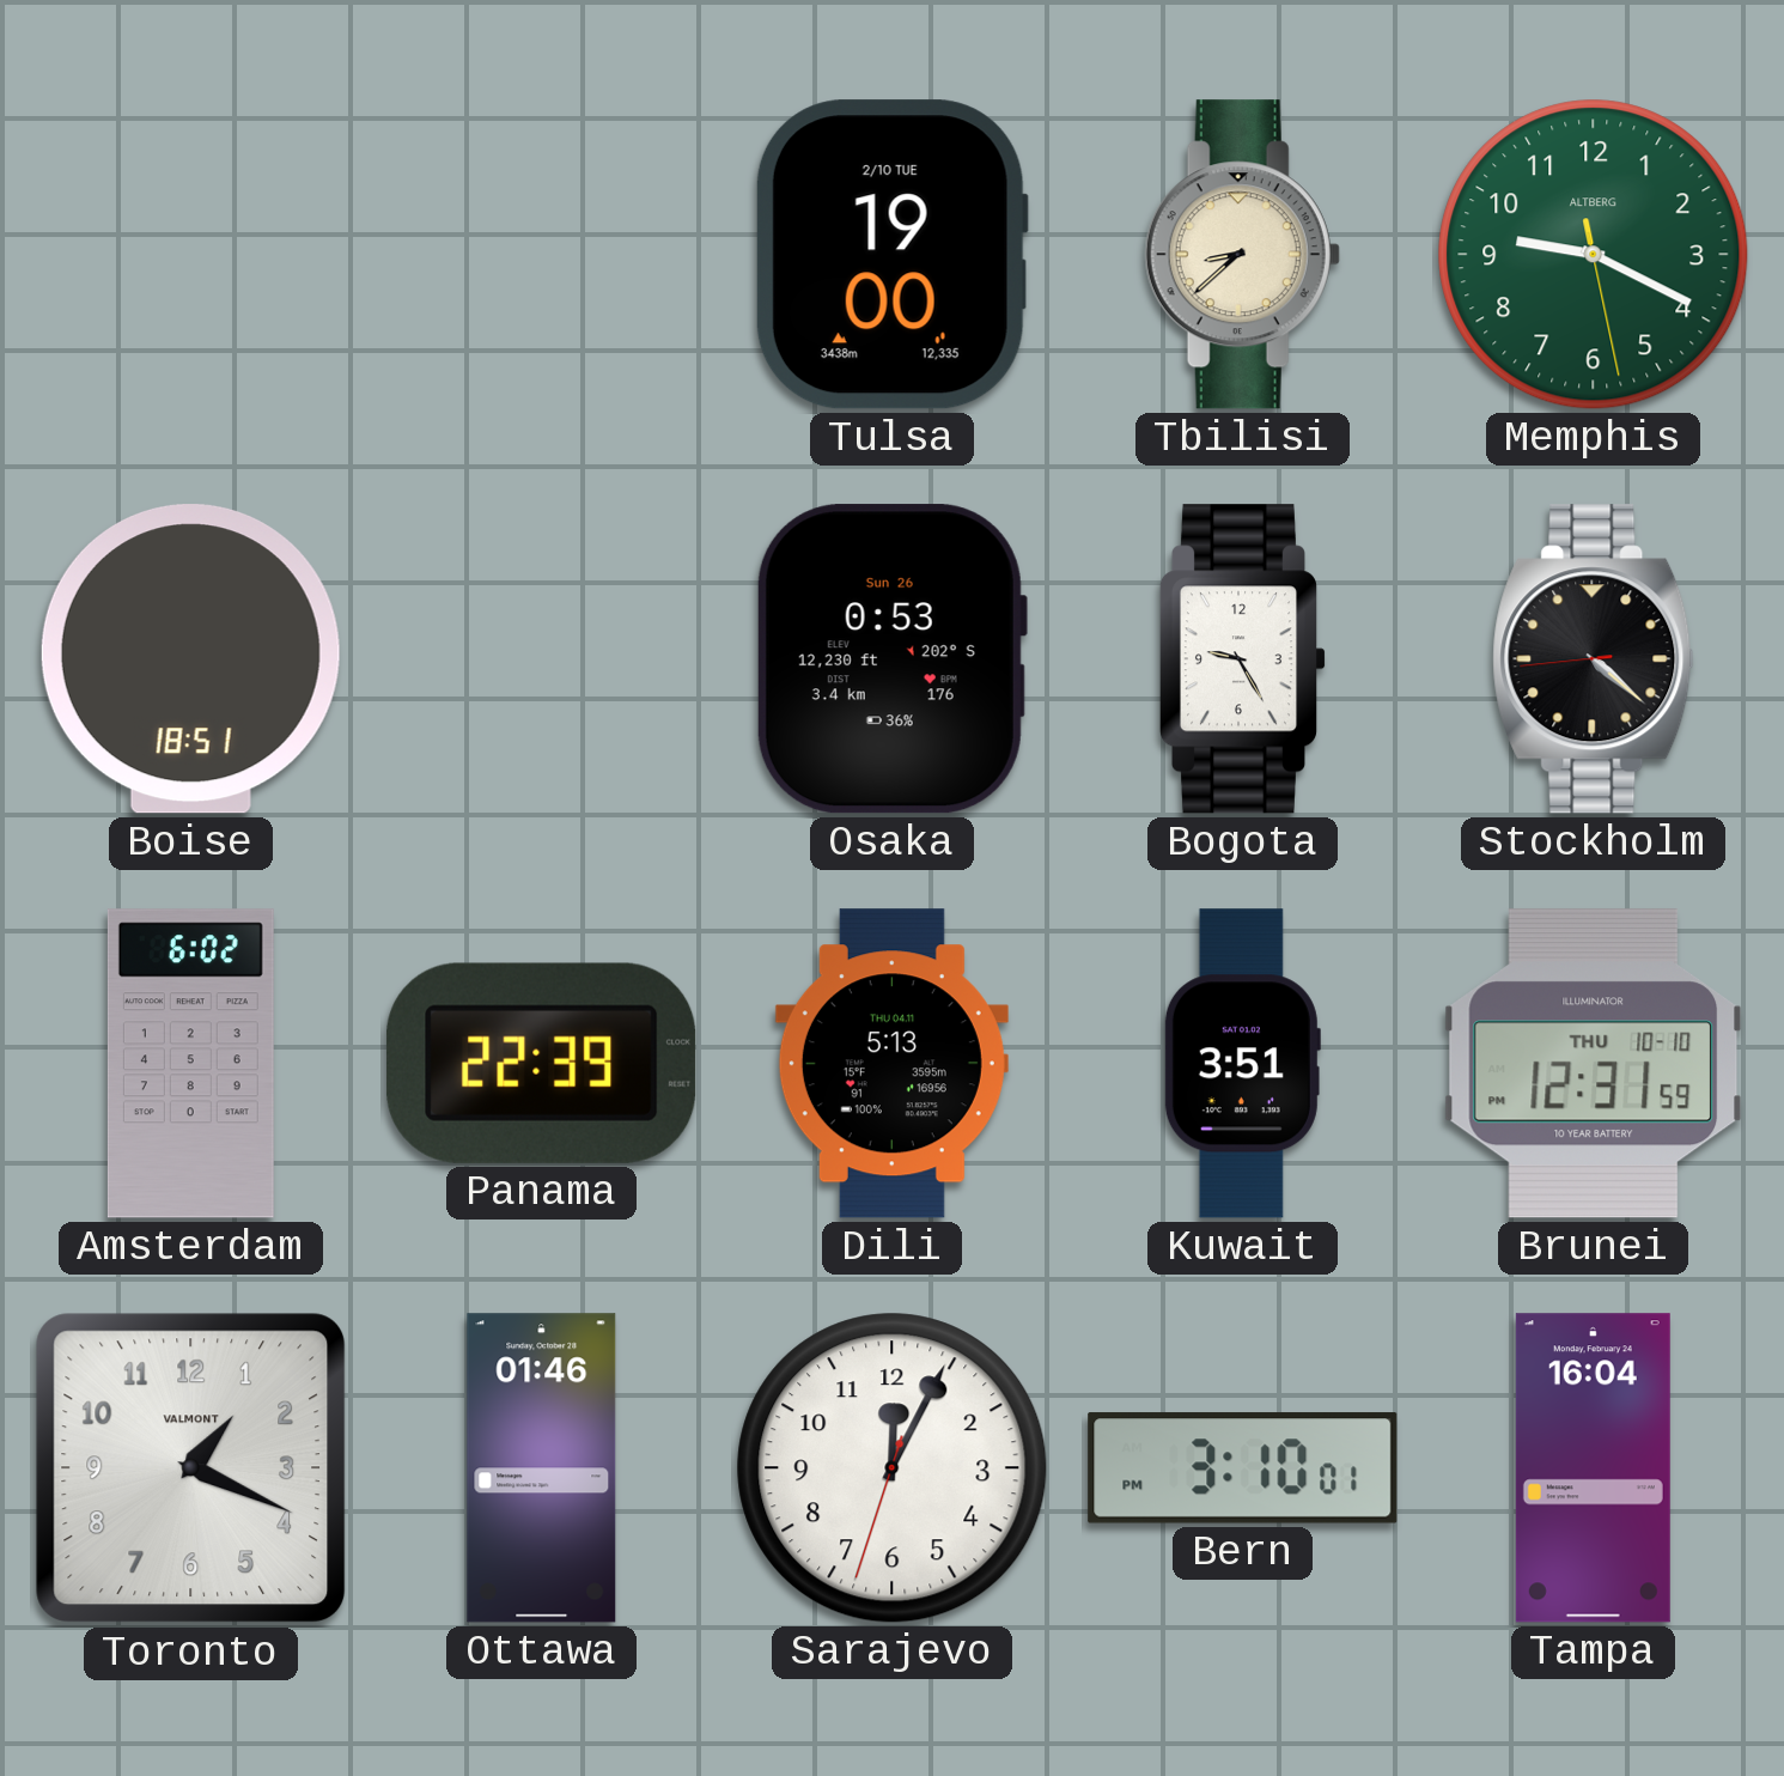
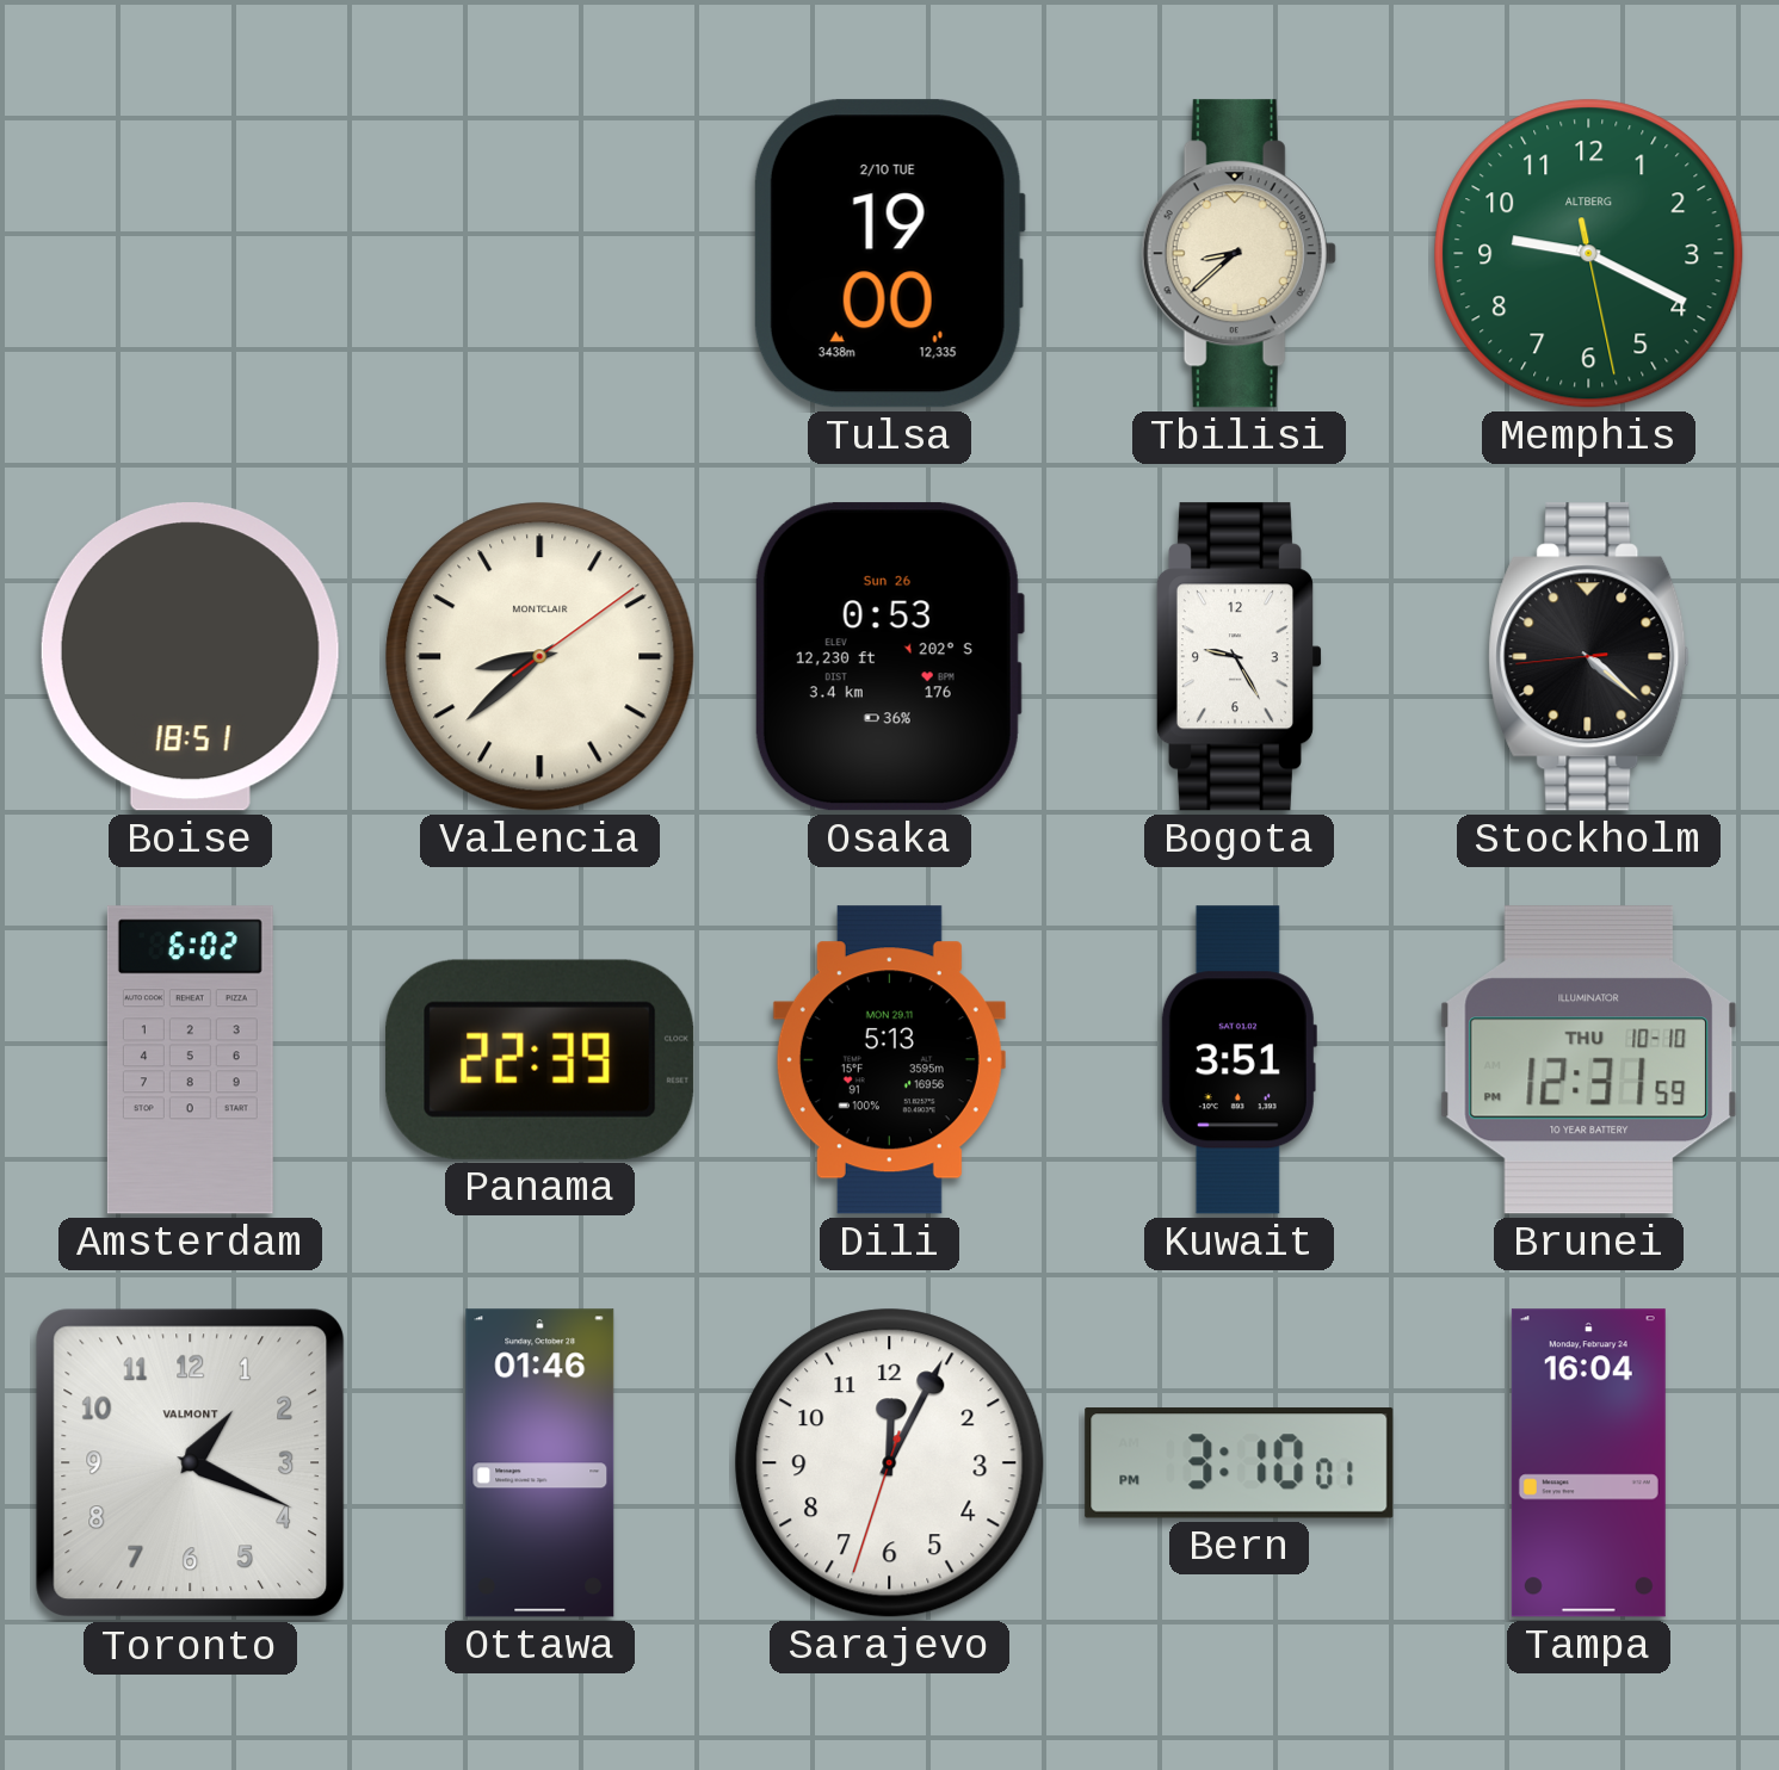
Valencia: none -> 8:38 (541, 657)
Dili date: THU 04.11 -> MON 29.11 (889, 1060)
